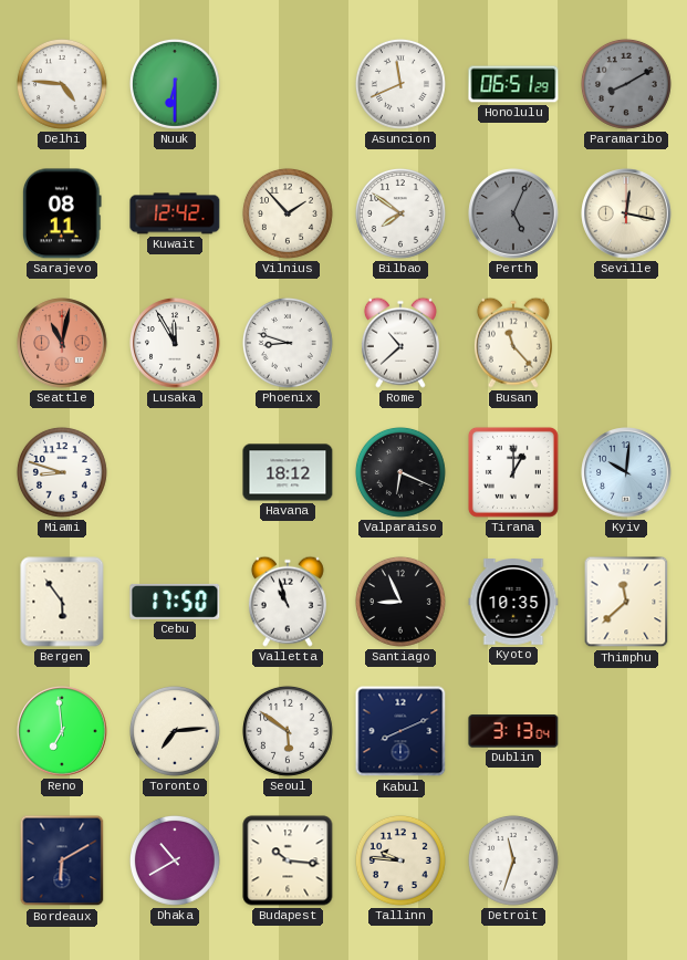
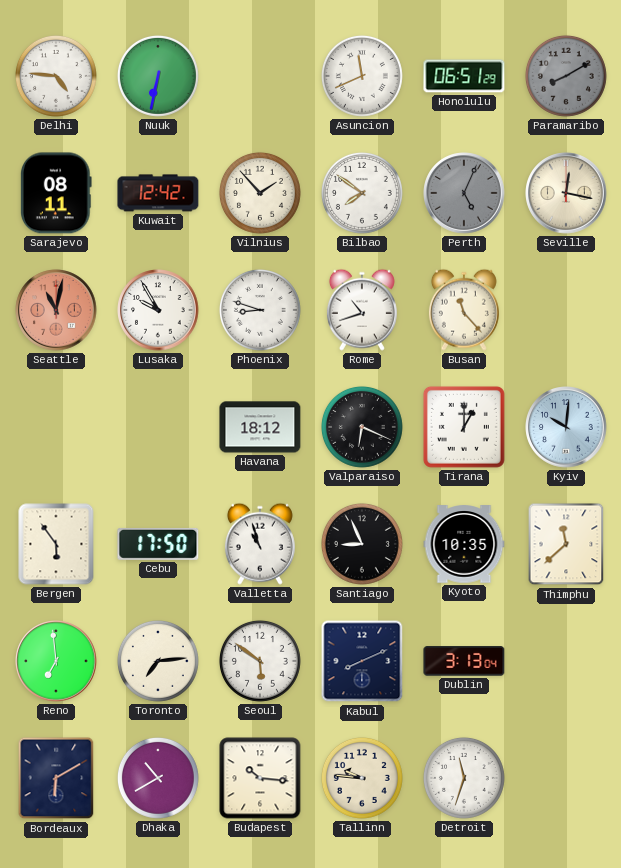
Nuuk: 6:30 -> 6:32 (158, 76)
Lusaka: 11:55 -> 9:55 (158, 310)
Rome: 10:38 -> 10:42 (362, 310)
Miami: 8:48 -> none (62, 472)
